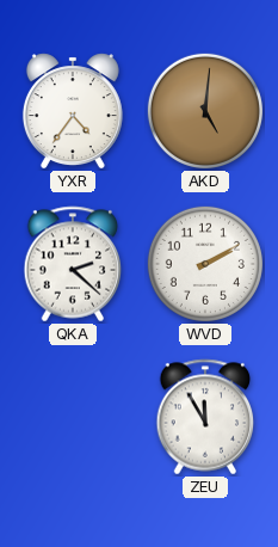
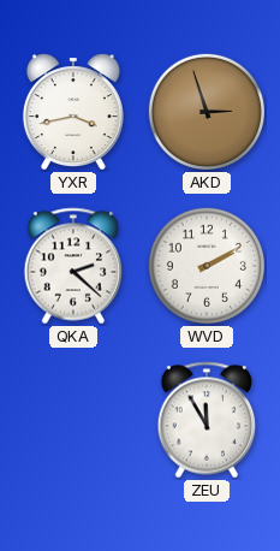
YXR: 4:36 -> 3:43 (73, 112)
AKD: 5:01 -> 2:57 (207, 112)
